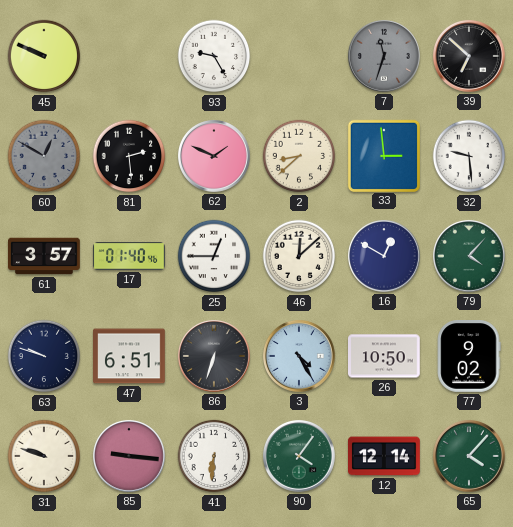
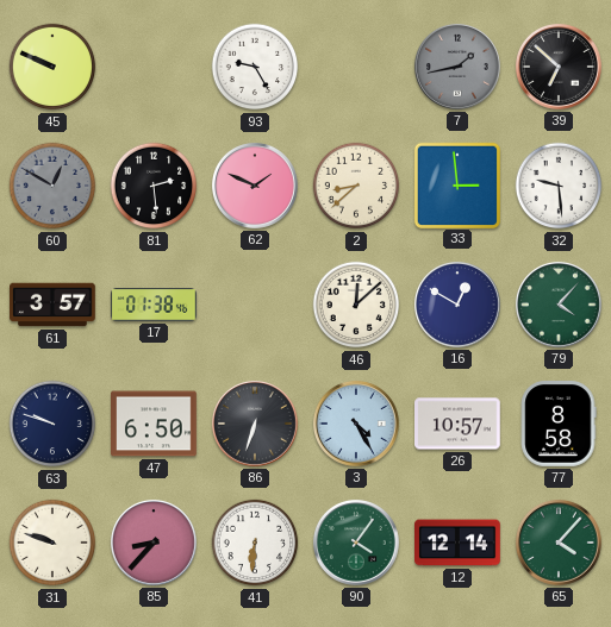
7: 11:33 -> 1:43 (457, 67)
17: 01:40 -> 01:38 (154, 305)
25: 12:45 -> none (214, 256)
47: 6:51 -> 6:50 (155, 424)
26: 10:50 -> 10:57 (459, 424)
77: 9:02 -> 8:58 (559, 425)
85: 9:16 -> 8:37 (154, 543)
